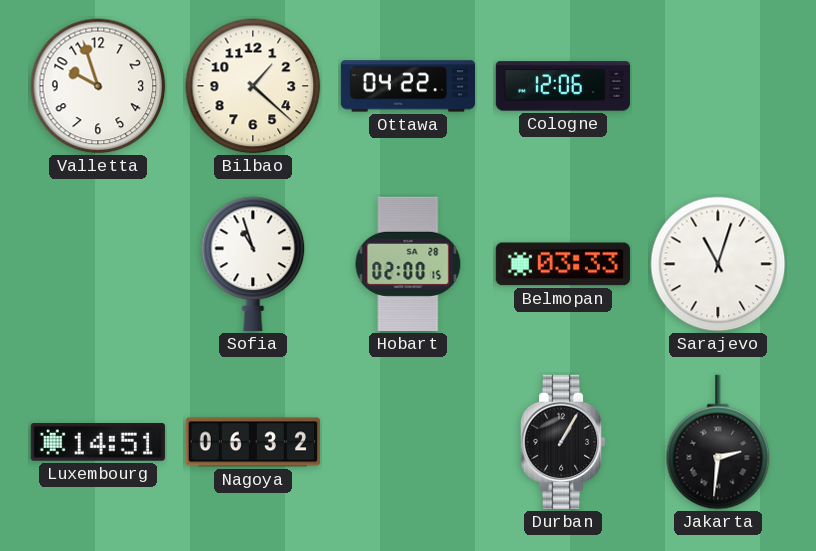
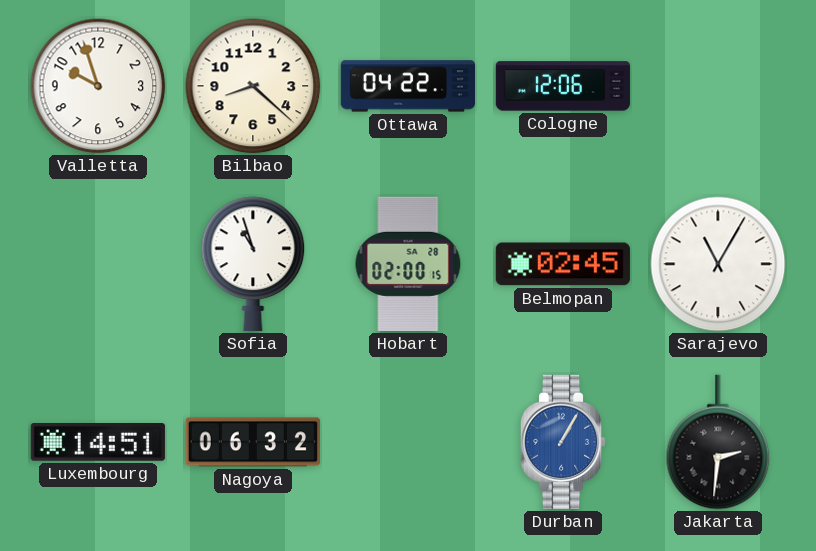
Bilbao: 1:22 -> 8:22 (253, 86)
Belmopan: 03:33 -> 02:45 (563, 264)
Sarajevo: 11:03 -> 11:05 (718, 264)
Durban dial: black -> blue (563, 442)
